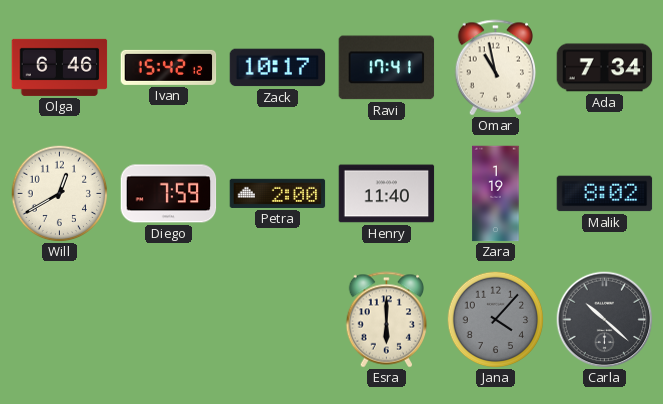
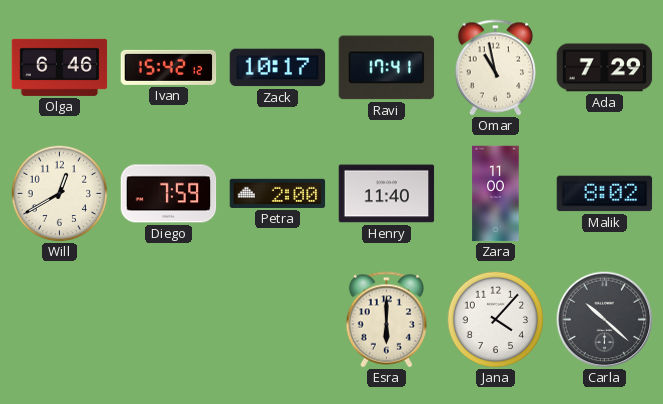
Ada: 7:34 -> 7:29 (605, 68)
Zara: 1:19 -> 11:00 (496, 194)
Jana dial: grey -> white (495, 319)
